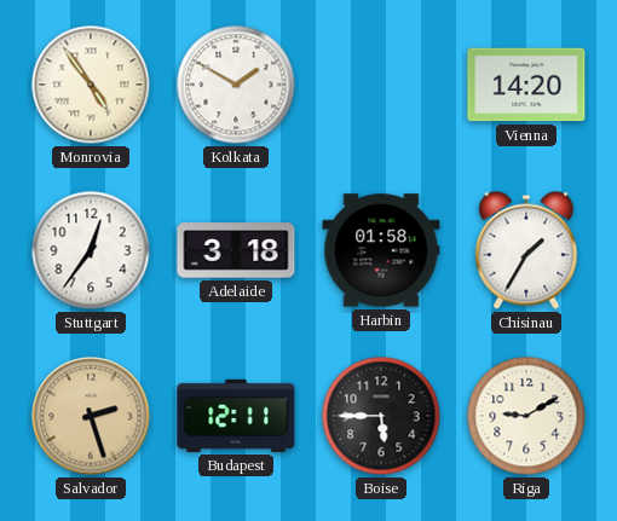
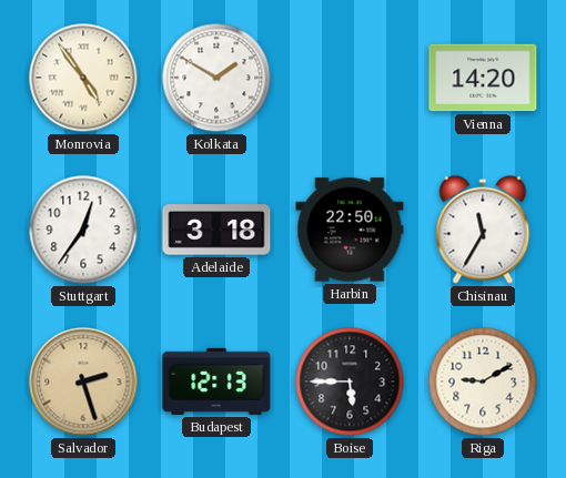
Harbin: 01:58 -> 22:50 (350, 230)
Chisinau: 1:35 -> 11:35 (483, 230)
Budapest: 12:11 -> 12:13 (216, 382)
